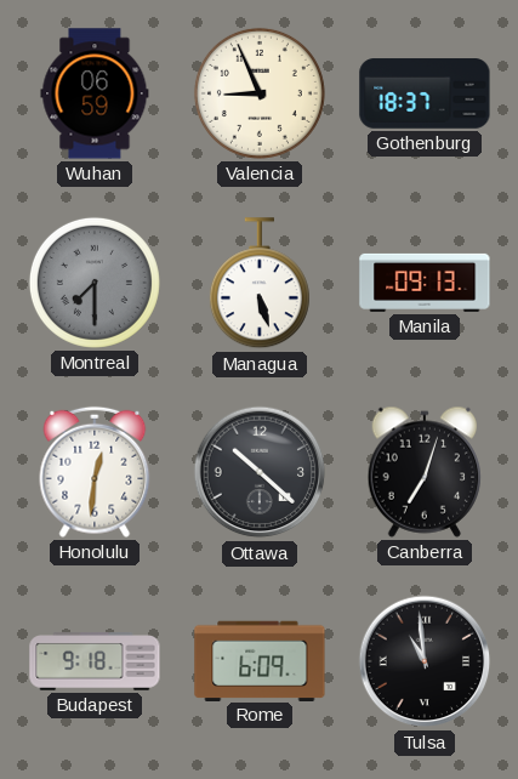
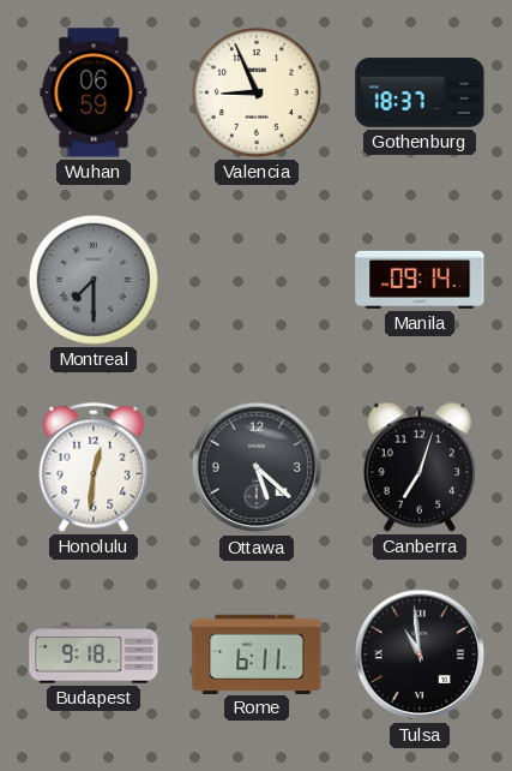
Managua: 5:27 -> none (260, 284)
Manila: 09:13 -> 09:14 (420, 280)
Ottawa: 10:22 -> 5:22 (257, 467)
Rome: 6:09 -> 6:11 (257, 653)
